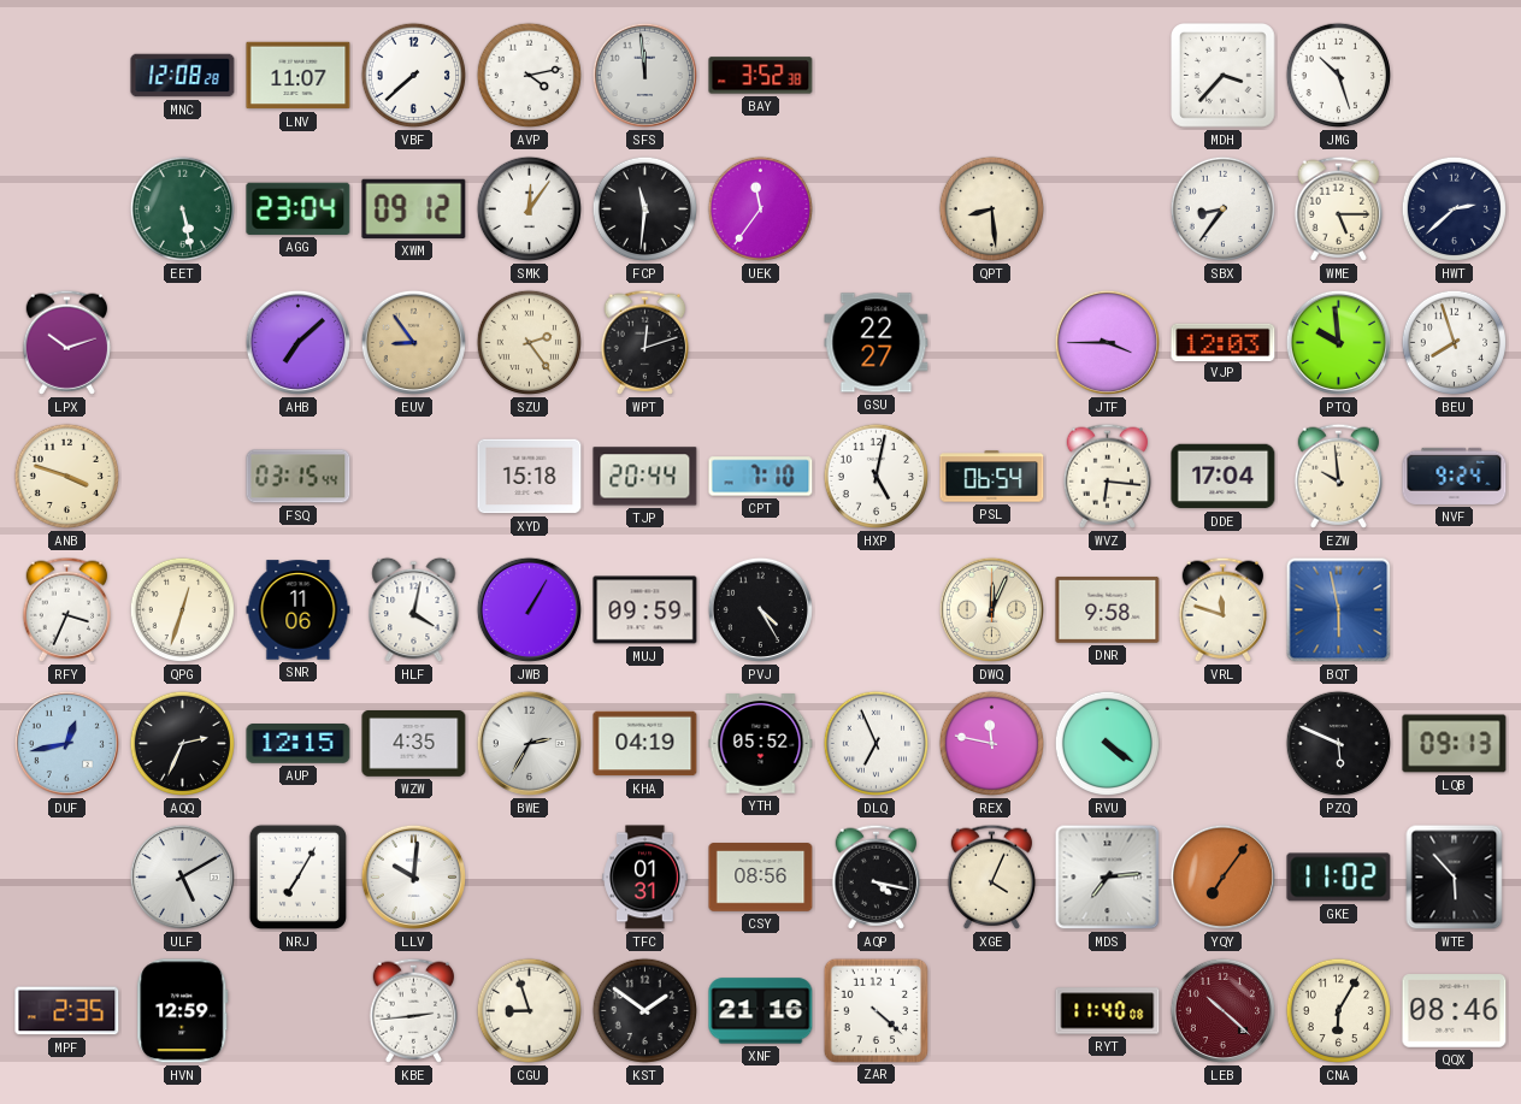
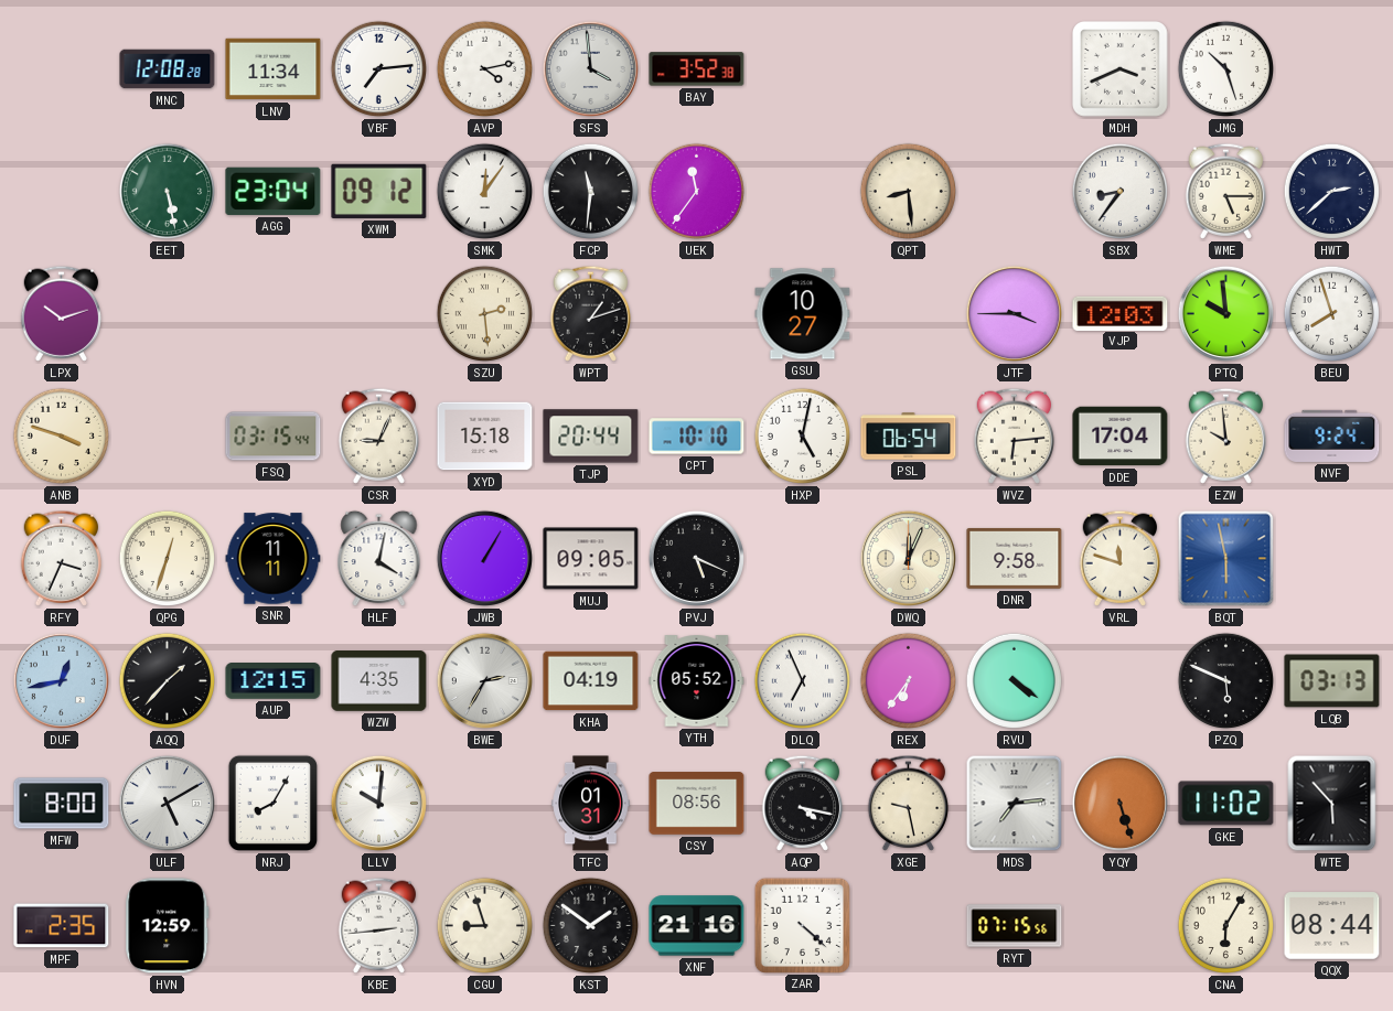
LNV: 11:07 -> 11:34 (274, 69)
VBF: 7:38 -> 7:14 (379, 69)
SFS: 11:59 -> 3:59 (590, 68)
MDH: 3:37 -> 3:41 (1121, 69)
AHB: 7:08 -> none (297, 342)
EUV: 8:54 -> none (413, 342)
SZU: 2:24 -> 2:29 (485, 314)
WPT: 12:12 -> 1:12 (591, 313)
GSU: 22:27 -> 10:27 (803, 314)
CSR: none -> 9:04 (379, 435)
CPT: 7:10 -> 10:10 (697, 437)
WVZ: 6:16 -> 6:14 (1015, 435)
SNR: 11:06 -> 11:11 (274, 559)
MUJ: 09:59 -> 09:05 (591, 559)
PVJ: 4:25 -> 5:19 (696, 558)
AQQ: 2:34 -> 1:37 (168, 681)
REX: 11:47 -> 6:36 (909, 681)
LQB: 09:13 -> 03:13 (1332, 681)
MFW: none -> 8:00 (62, 804)
NRJ: 7:05 -> 8:05 (272, 803)
XGE: 4:04 -> 9:28 (909, 803)
YQY: 7:06 -> 5:27 (1119, 803)
RYT: 11:40 -> 07:15 (1015, 926)
LEB: 10:22 -> none (1222, 1010)
QQX: 08:46 -> 08:44 (1332, 926)
